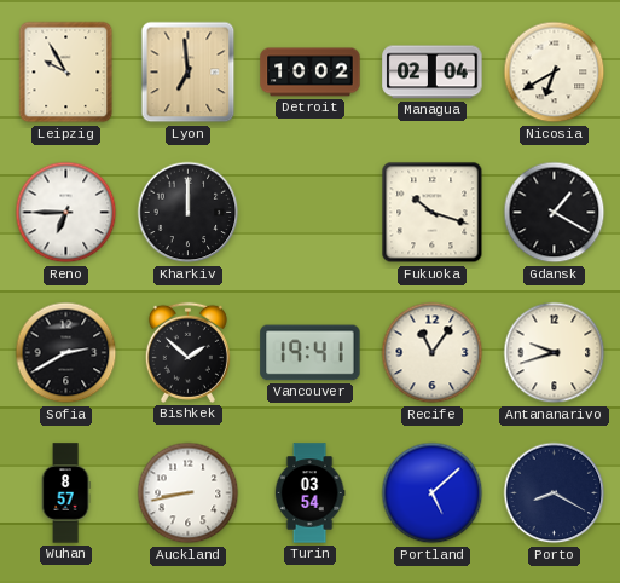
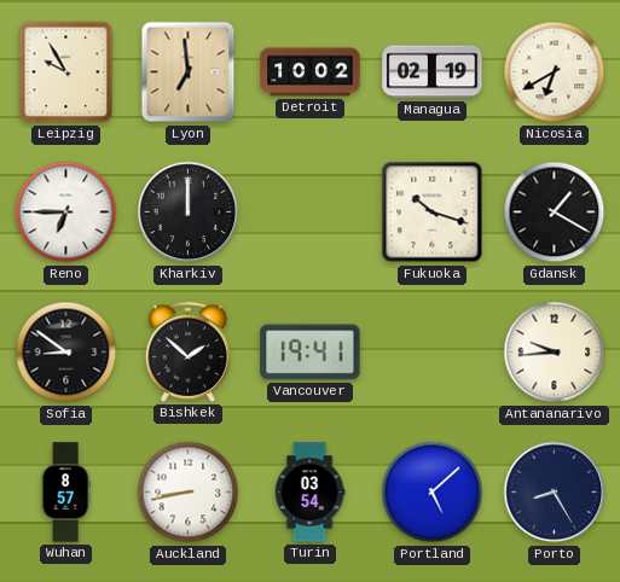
Managua: 02:04 -> 02:19 (433, 72)
Sofia: 2:40 -> 8:51 (66, 353)
Recife: 11:06 -> none (433, 353)
Antananarivo: 9:42 -> 9:44 (555, 353)
Porto: 8:20 -> 8:25 (555, 493)
